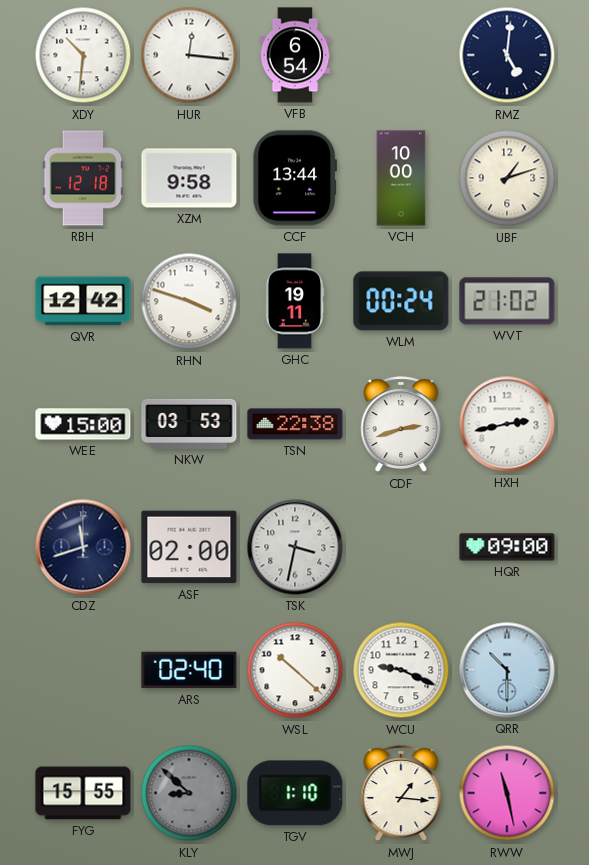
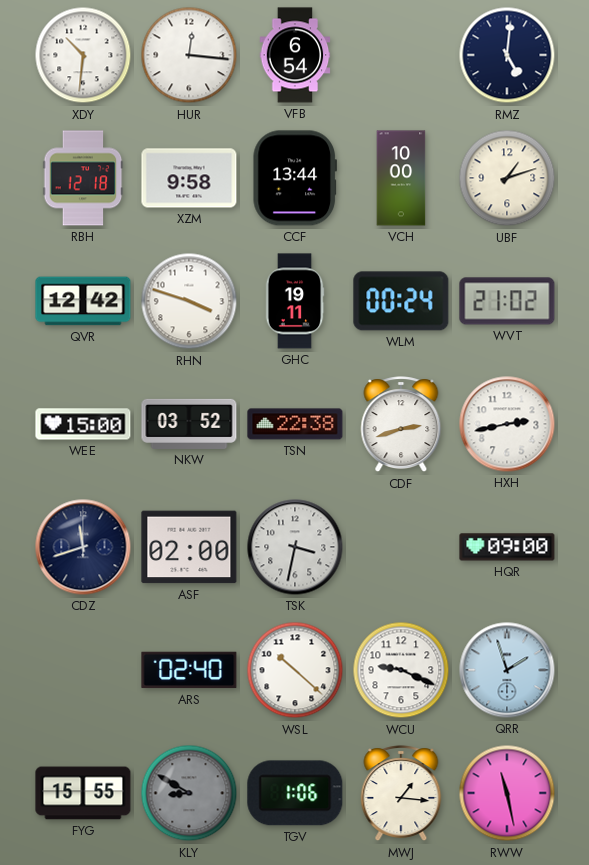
NKW: 03:53 -> 03:52 (189, 424)
QRR: 10:30 -> 1:57 (507, 670)
KLY: 8:52 -> 8:50 (189, 793)
TGV: 1:10 -> 1:06 (295, 793)
